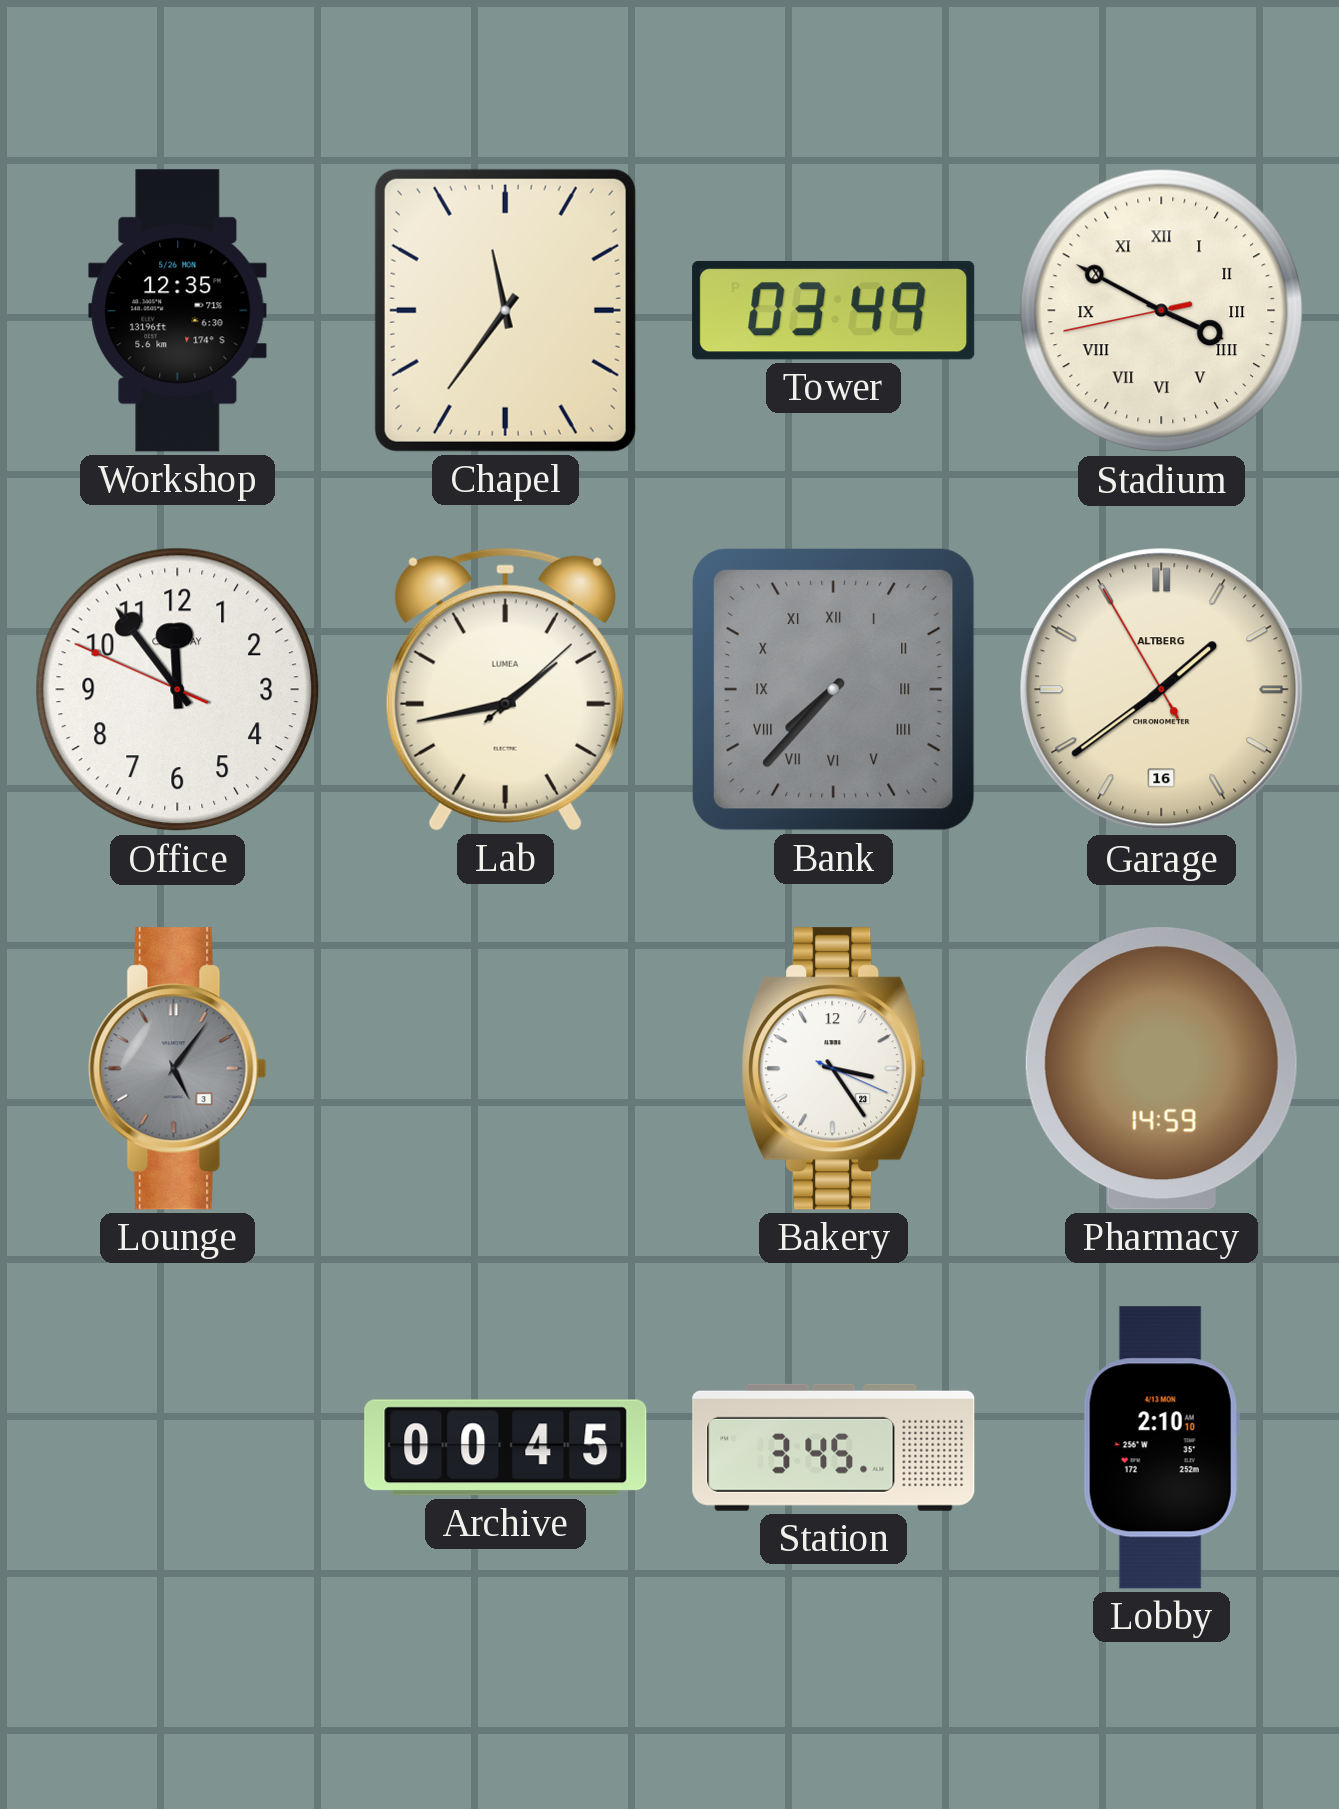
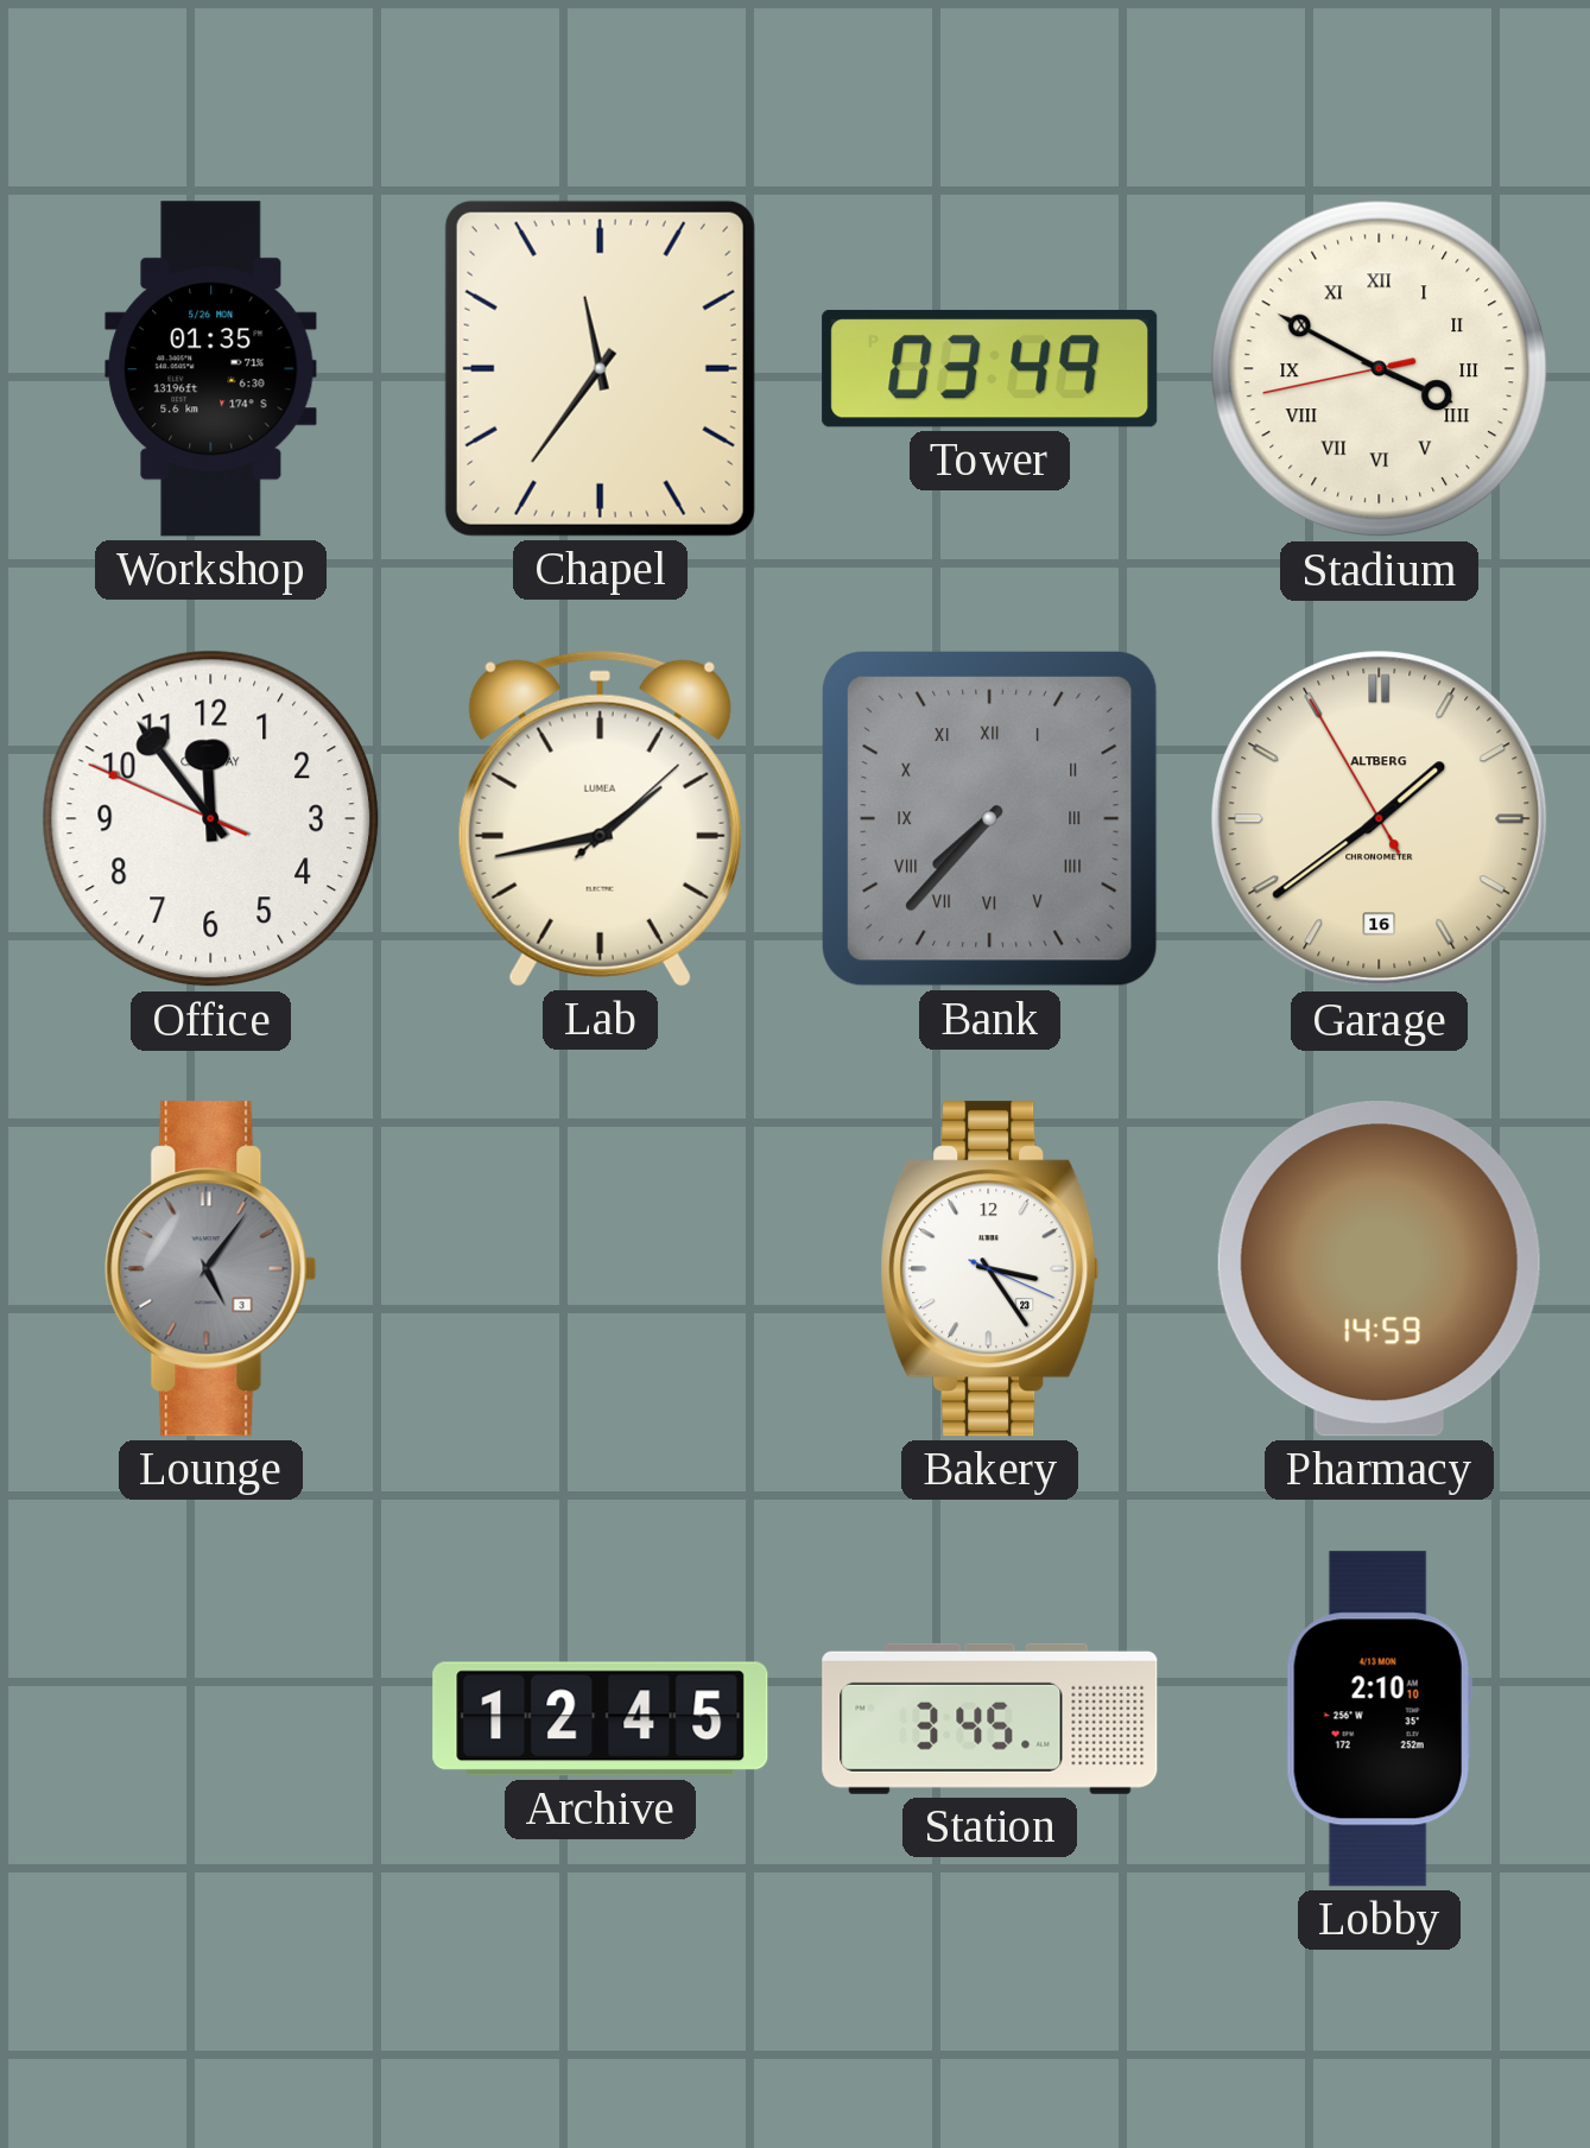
Workshop: 12:35 -> 01:35 (211, 369)
Archive: 00:45 -> 12:45 (601, 1719)
